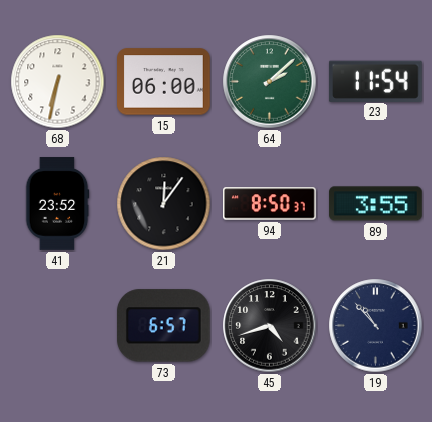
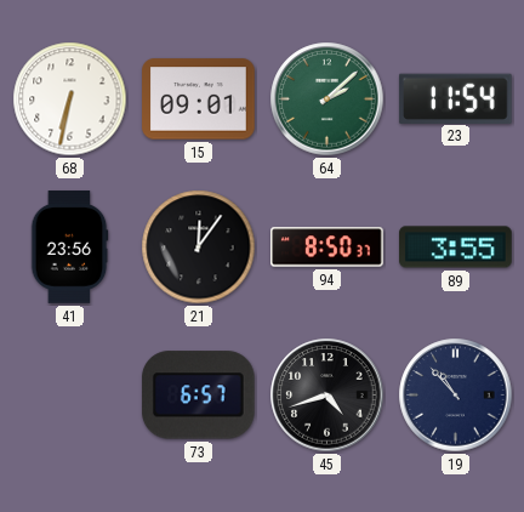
15: 06:00 -> 09:01 (199, 99)
41: 23:52 -> 23:56 (69, 248)
